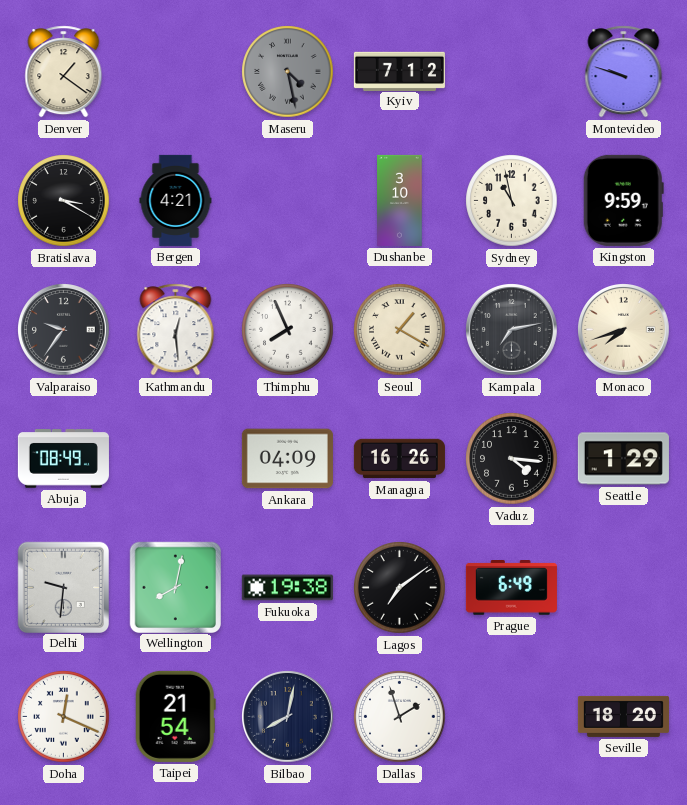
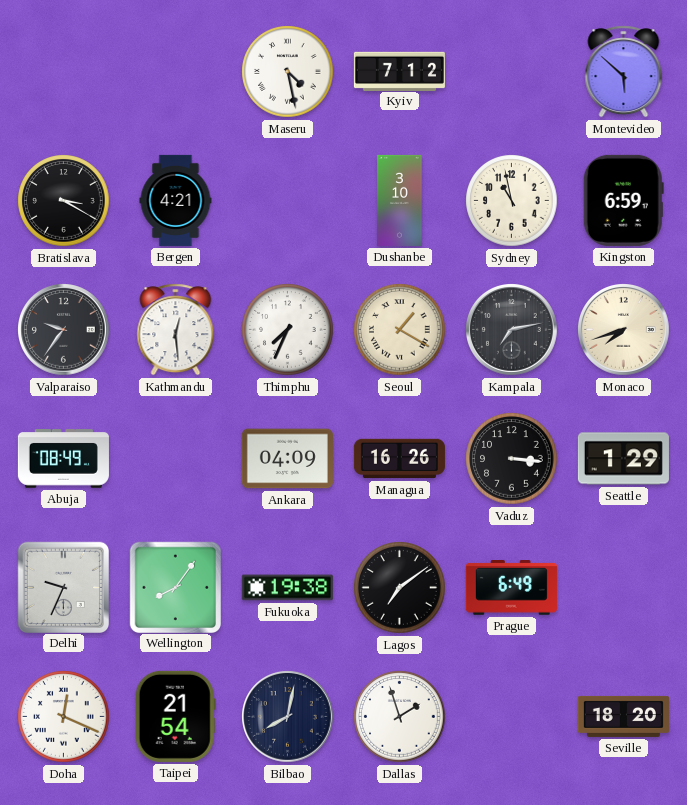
Denver: 1:21 -> none (64, 72)
Maseru dial: grey -> white (288, 72)
Montevideo: 9:48 -> 5:52 (624, 72)
Kingston: 9:59 -> 6:59 (623, 200)
Thimphu: 7:56 -> 7:34 (288, 330)
Vaduz: 4:16 -> 3:16 (512, 459)
Delhi: 9:31 -> 9:34 (63, 587)
Wellington: 8:02 -> 8:06 (175, 587)
